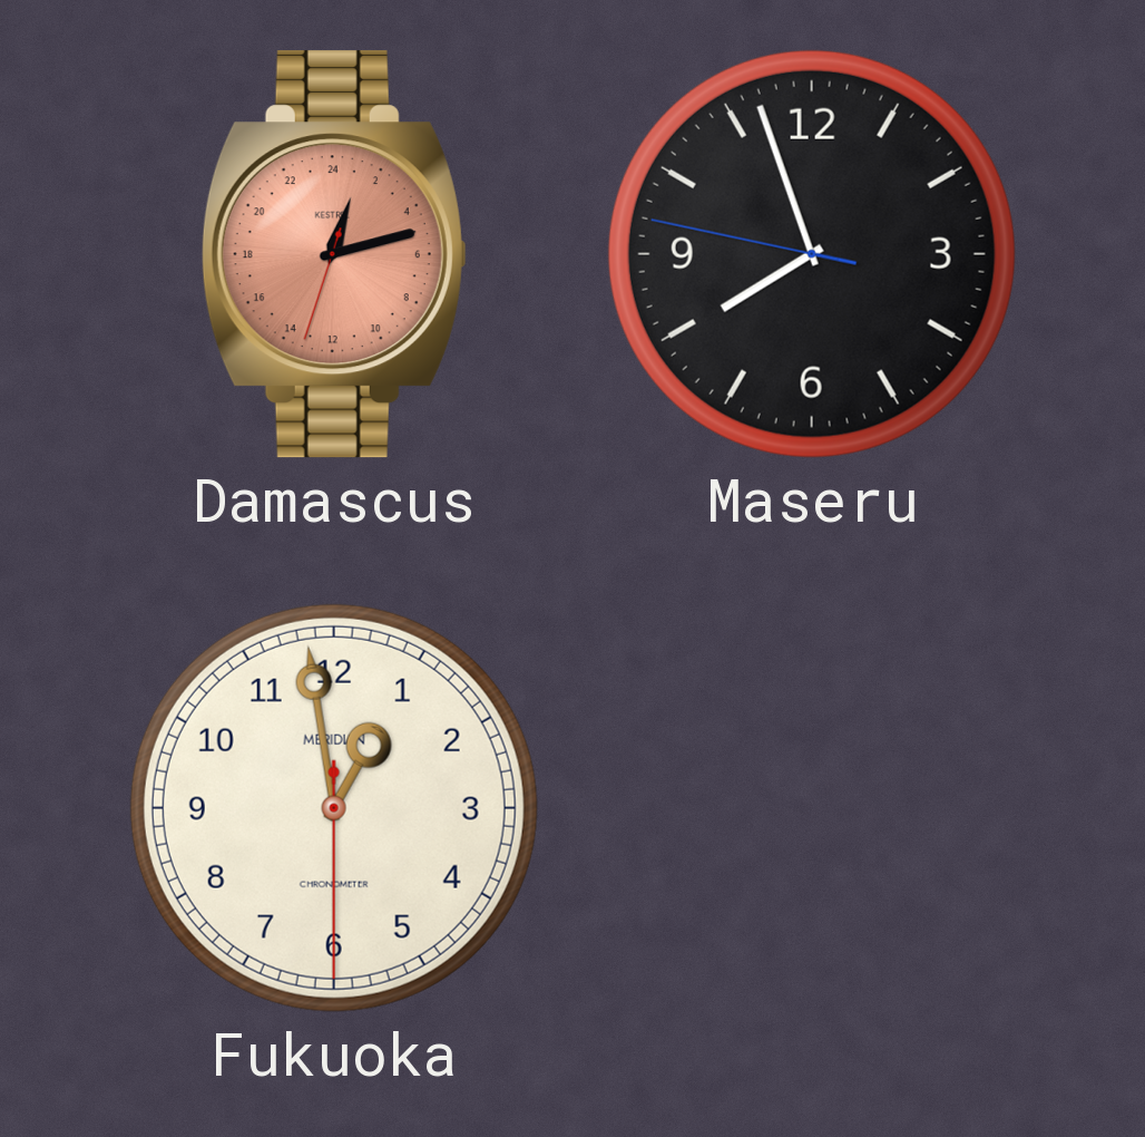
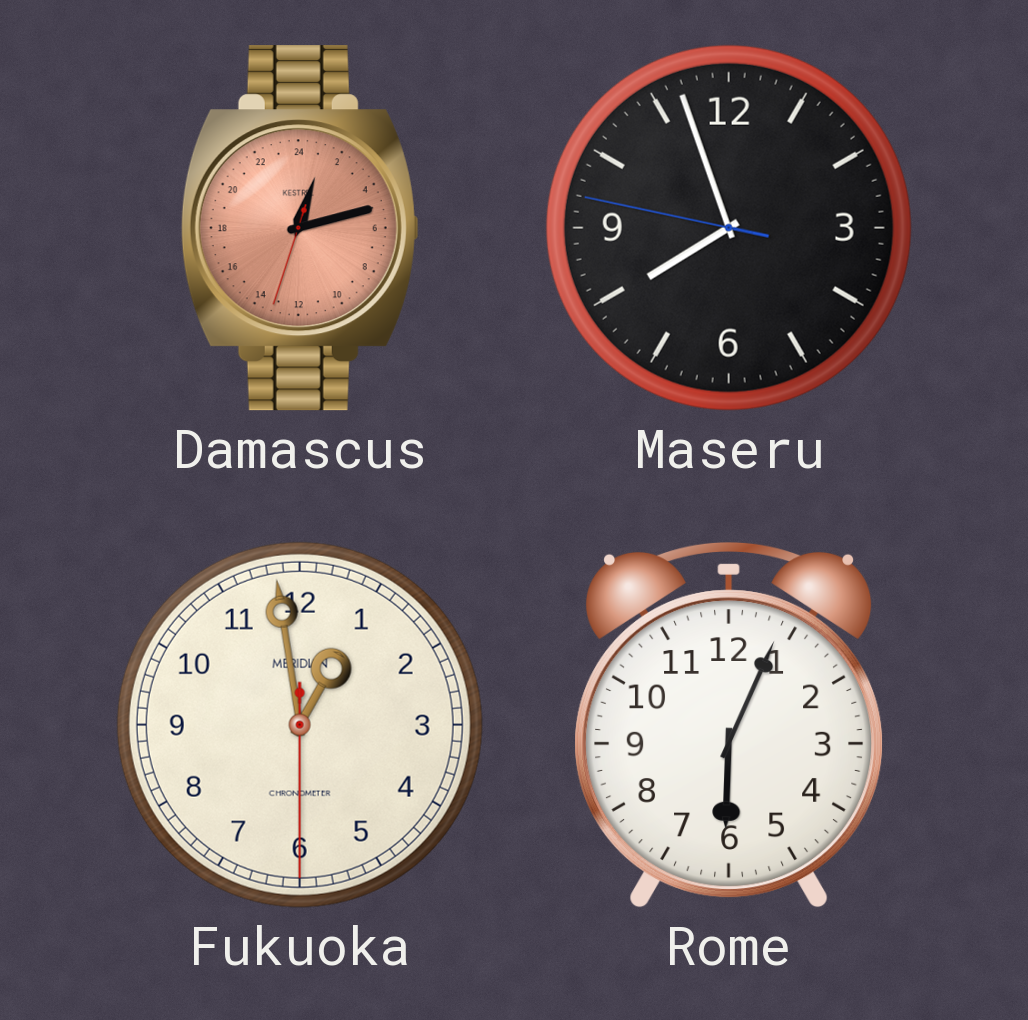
Rome: none -> 6:04 (729, 725)
